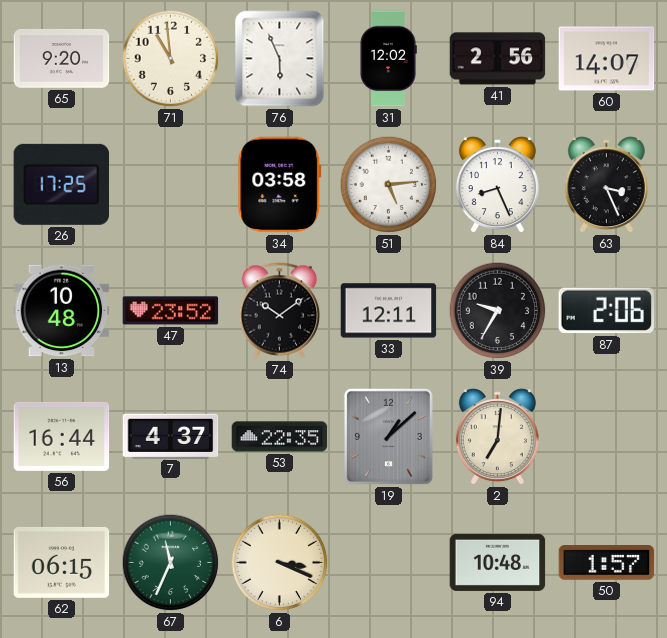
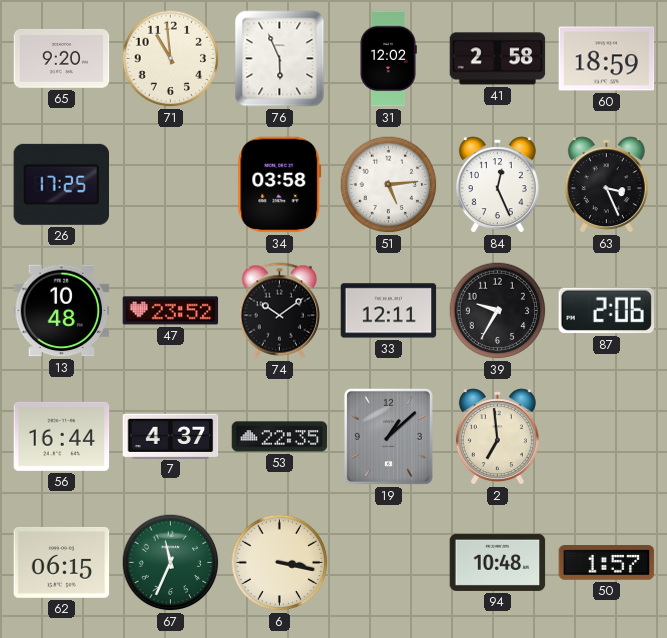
41: 2:56 -> 2:58 (498, 59)
60: 14:07 -> 18:59 (607, 59)
84: 8:26 -> 12:26 (497, 185)
2: 7:01 -> 6:59 (497, 437)
6: 3:19 -> 3:17 (280, 563)
